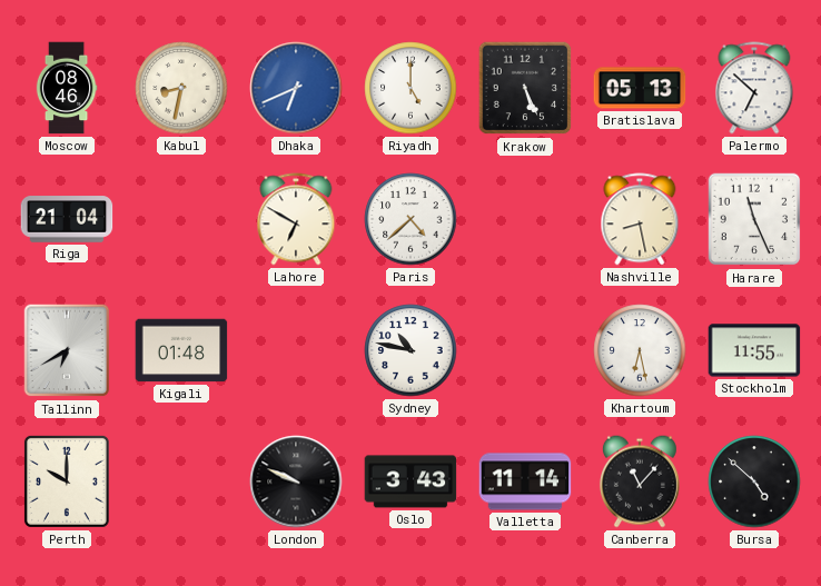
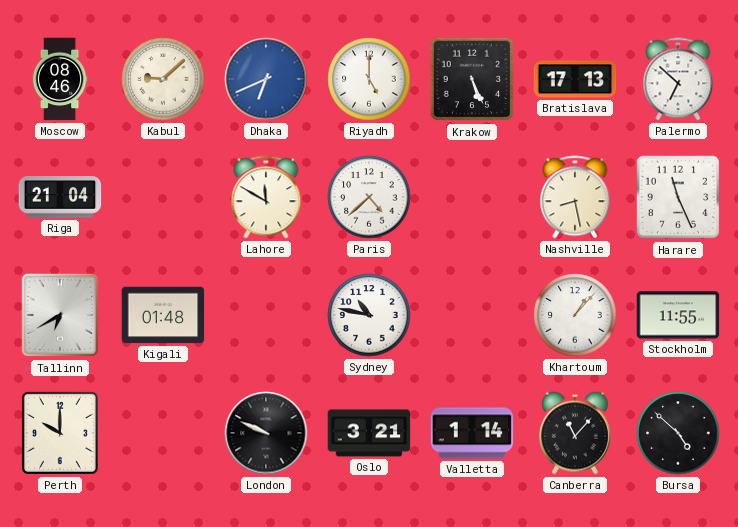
Kabul: 8:32 -> 9:08 (163, 79)
Bratislava: 05:13 -> 17:13 (575, 79)
Lahore: 6:50 -> 11:50 (266, 197)
Khartoum: 6:28 -> 1:07 (575, 315)
Oslo: 3:43 -> 3:21 (369, 433)
Valletta: 11:14 -> 1:14 (472, 433)
